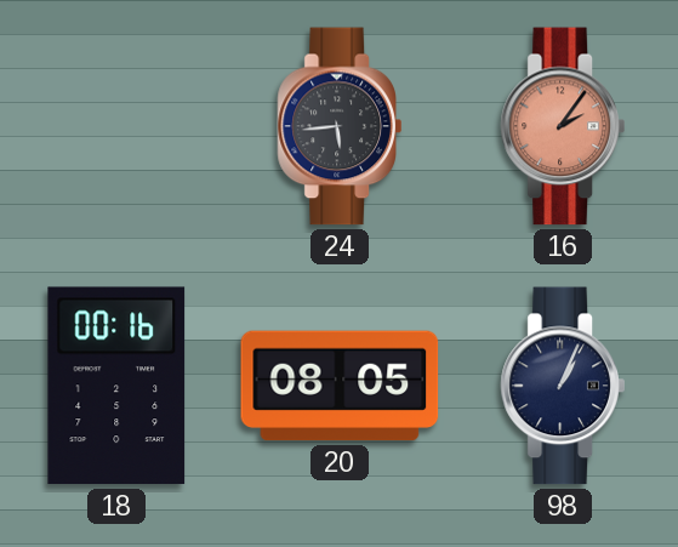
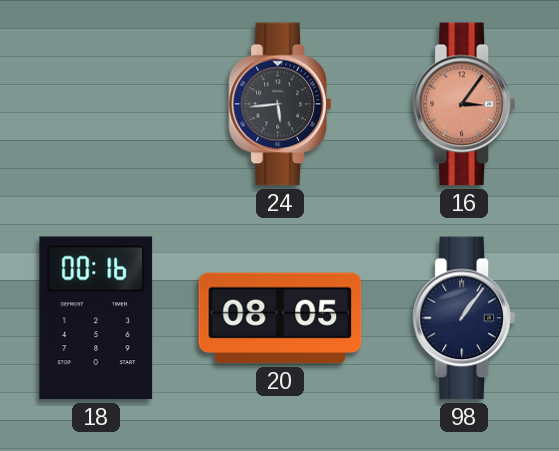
16: 2:06 -> 3:06 (464, 104)
98: 1:04 -> 1:06 (464, 318)
